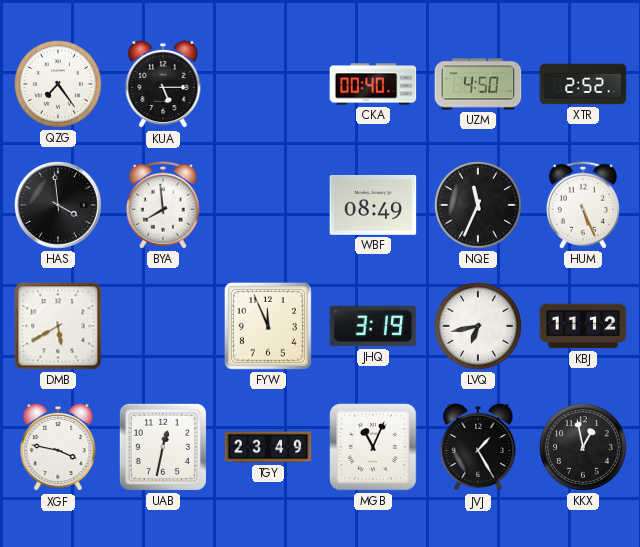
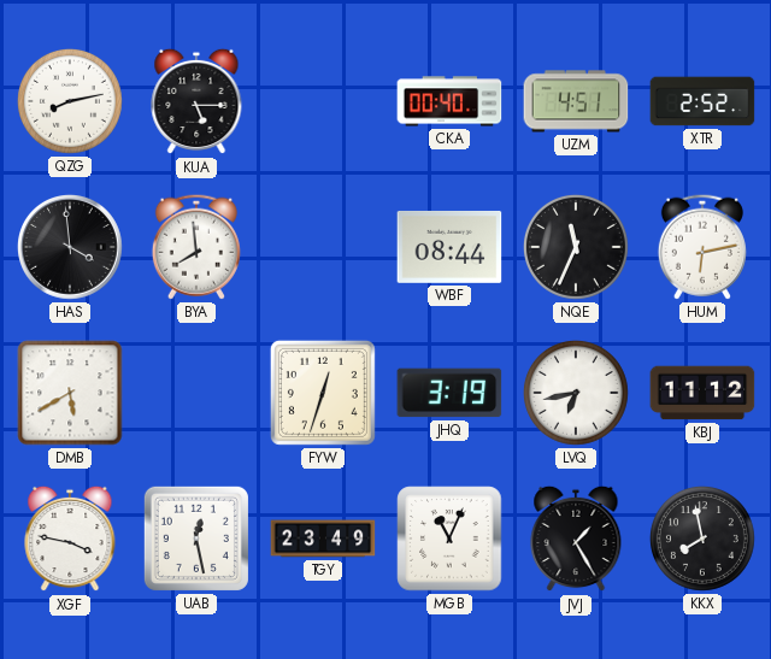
QZG: 7:24 -> 8:13 (70, 101)
UZM: 4:50 -> 4:51 (576, 101)
WBF: 08:49 -> 08:44 (449, 247)
HUM: 5:26 -> 6:13 (702, 247)
FYW: 11:56 -> 12:33 (323, 393)
UAB: 12:32 -> 12:28 (196, 539)
KKX: 12:58 -> 7:58 (702, 539)
